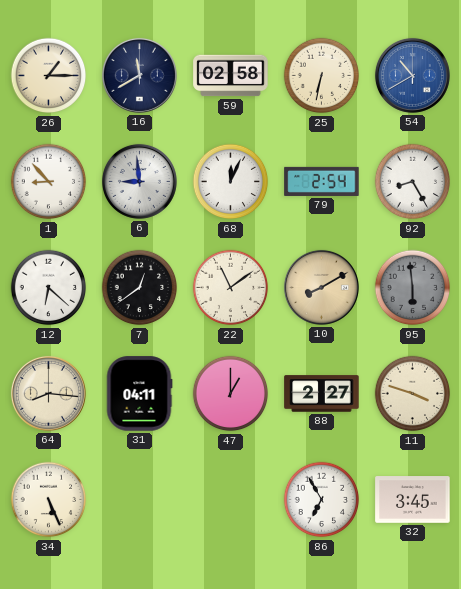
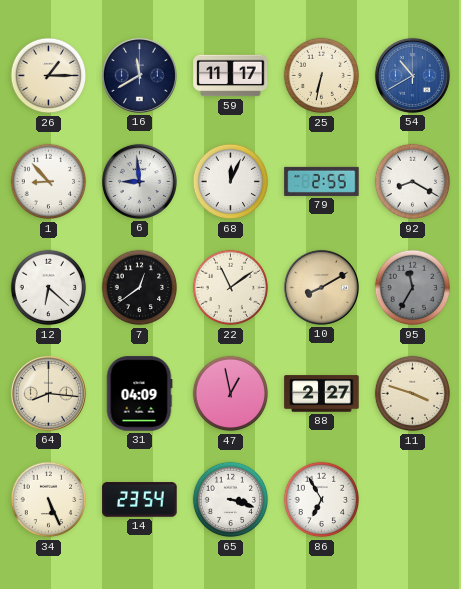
59: 02:58 -> 11:17 (231, 76)
79: 2:54 -> 2:55 (322, 181)
92: 8:25 -> 8:20 (413, 182)
95: 5:59 -> 11:35 (413, 288)
31: 04:11 -> 04:09 (139, 394)
47: 1:00 -> 12:58 (231, 394)
14: none -> 23:54 (140, 500)
65: none -> 3:18 (231, 500)
32: 3:45 -> none (413, 500)
